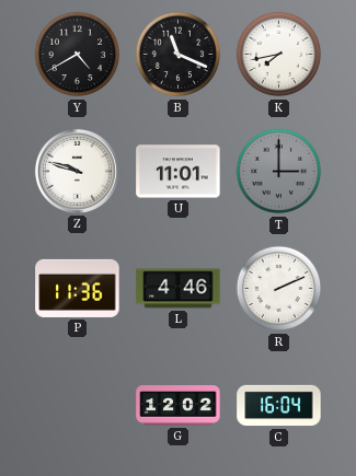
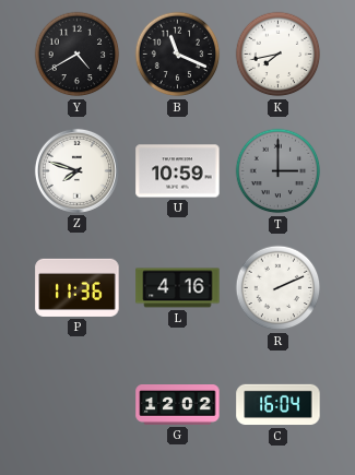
Z: 9:48 -> 7:48 (76, 170)
U: 11:01 -> 10:59 (178, 171)
L: 4:46 -> 4:16 (178, 288)
